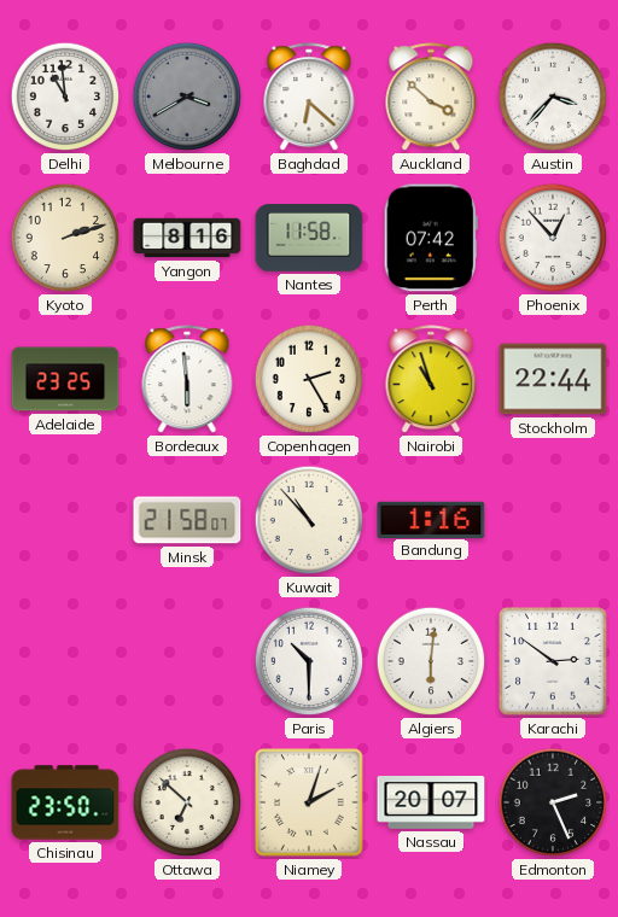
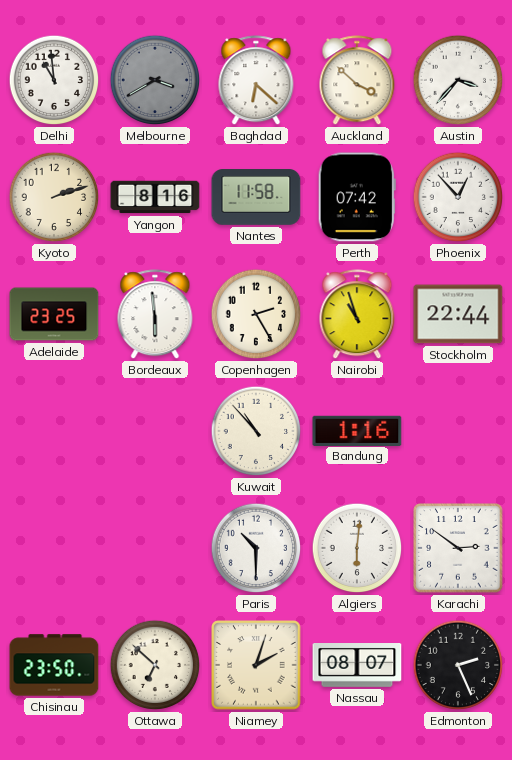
Minsk: 21:58 -> none (187, 520)
Nassau: 20:07 -> 08:07 (357, 666)
